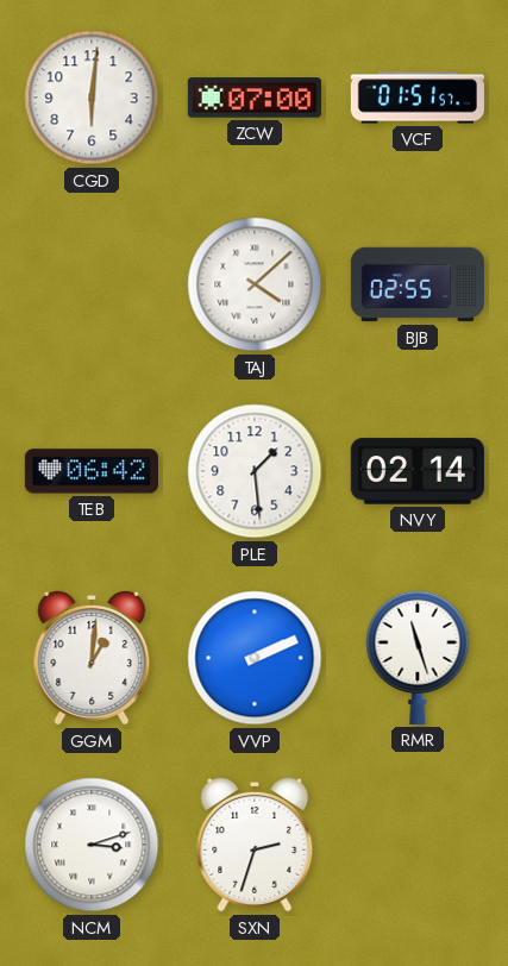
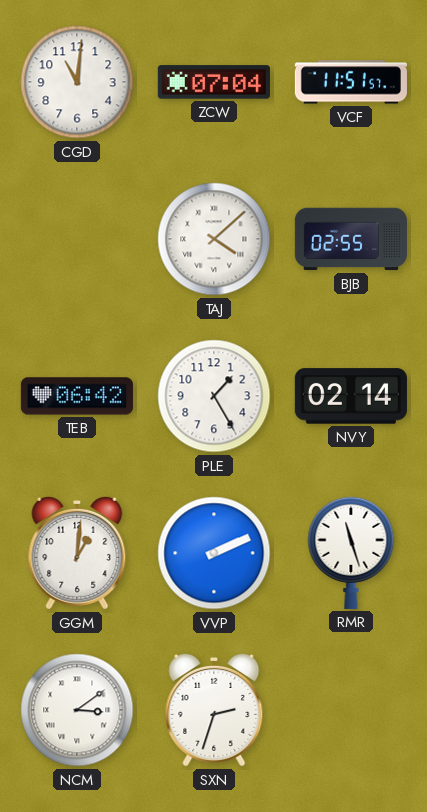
CGD: 6:01 -> 11:01 (77, 82)
ZCW: 07:00 -> 07:04 (214, 82)
VCF: 01:51 -> 11:51 (351, 82)
PLE: 1:29 -> 1:25 (214, 396)
NCM: 3:12 -> 3:09 (77, 710)
